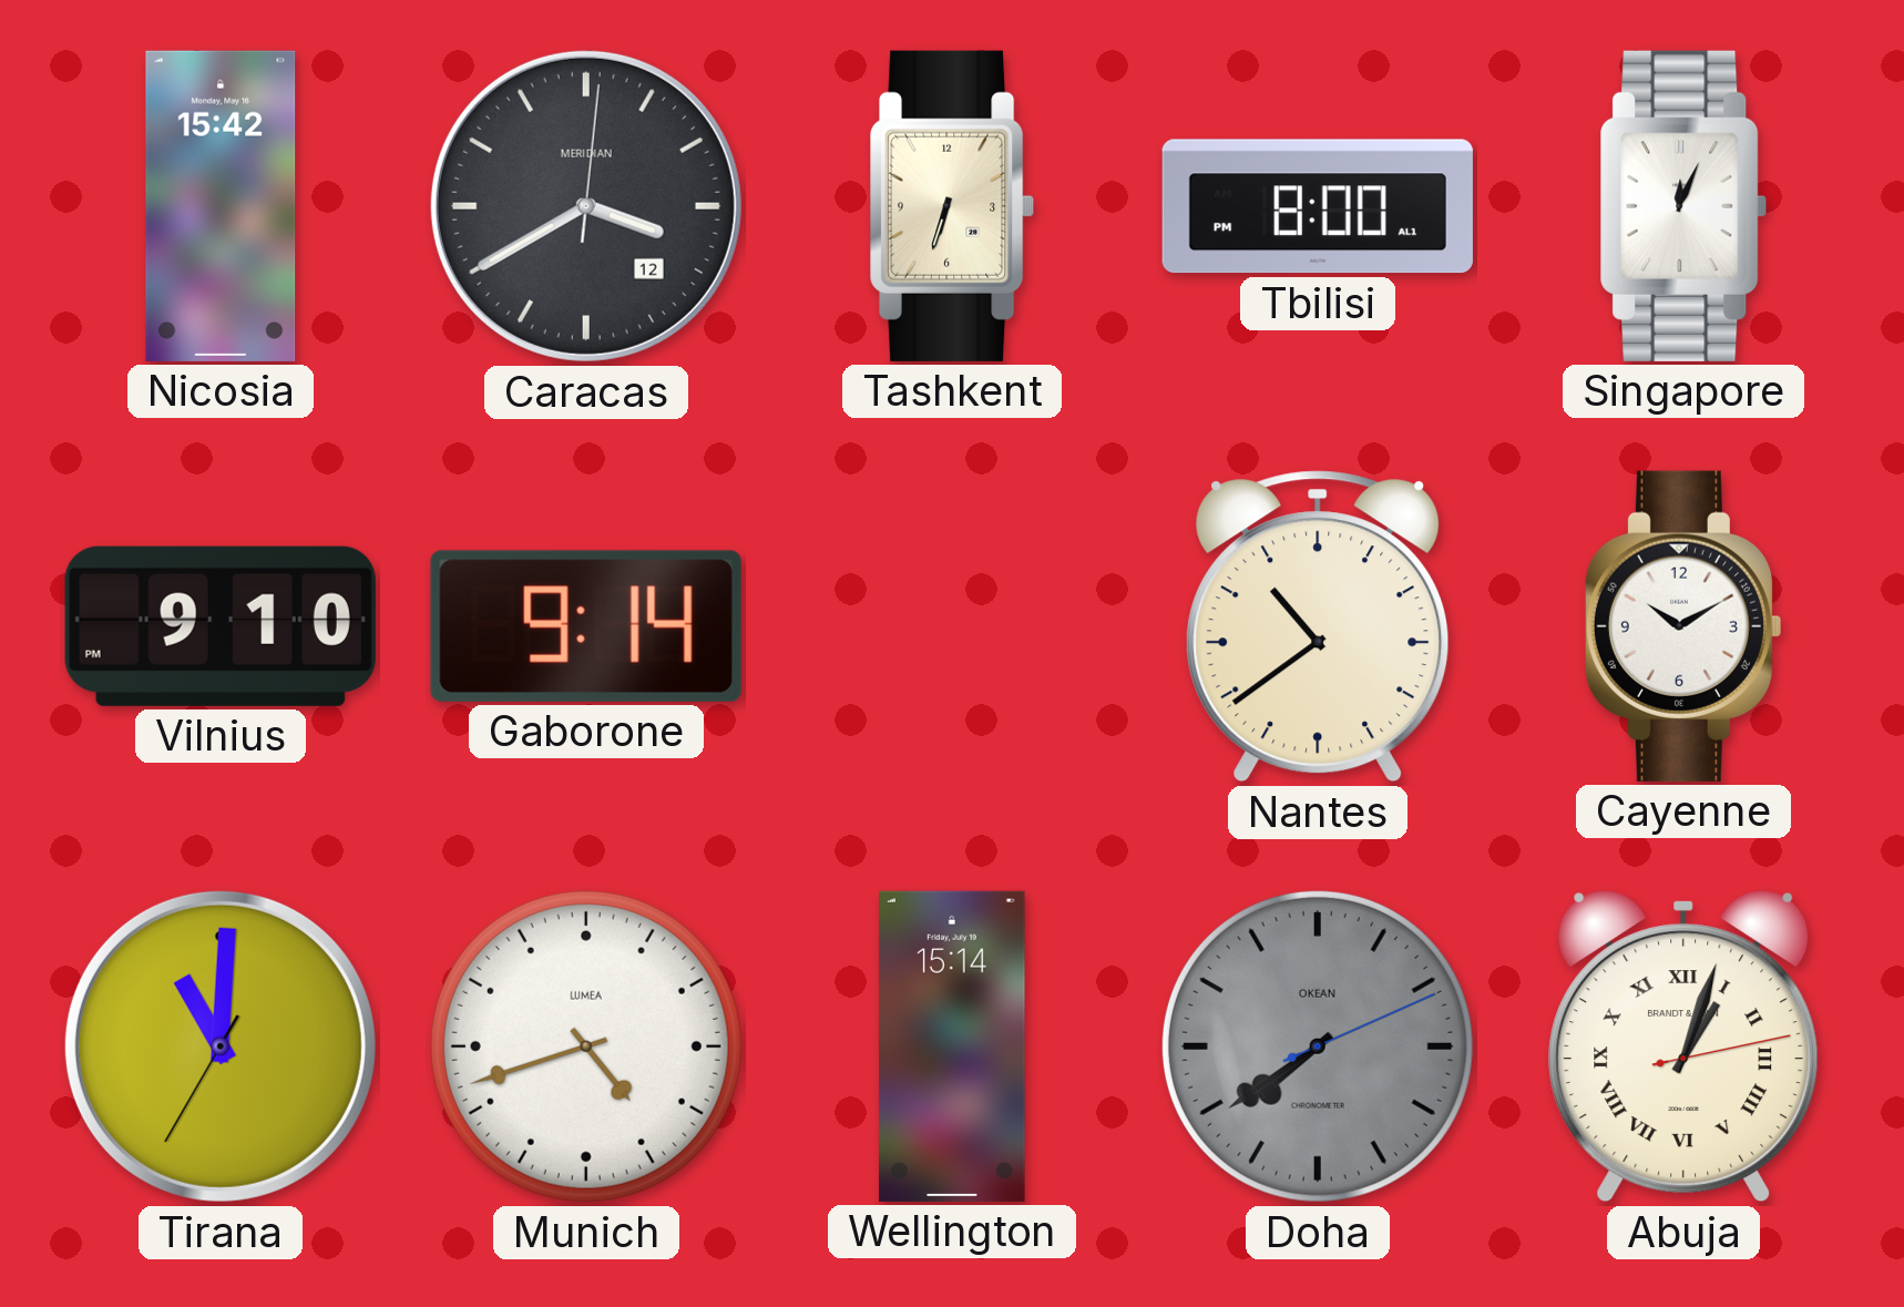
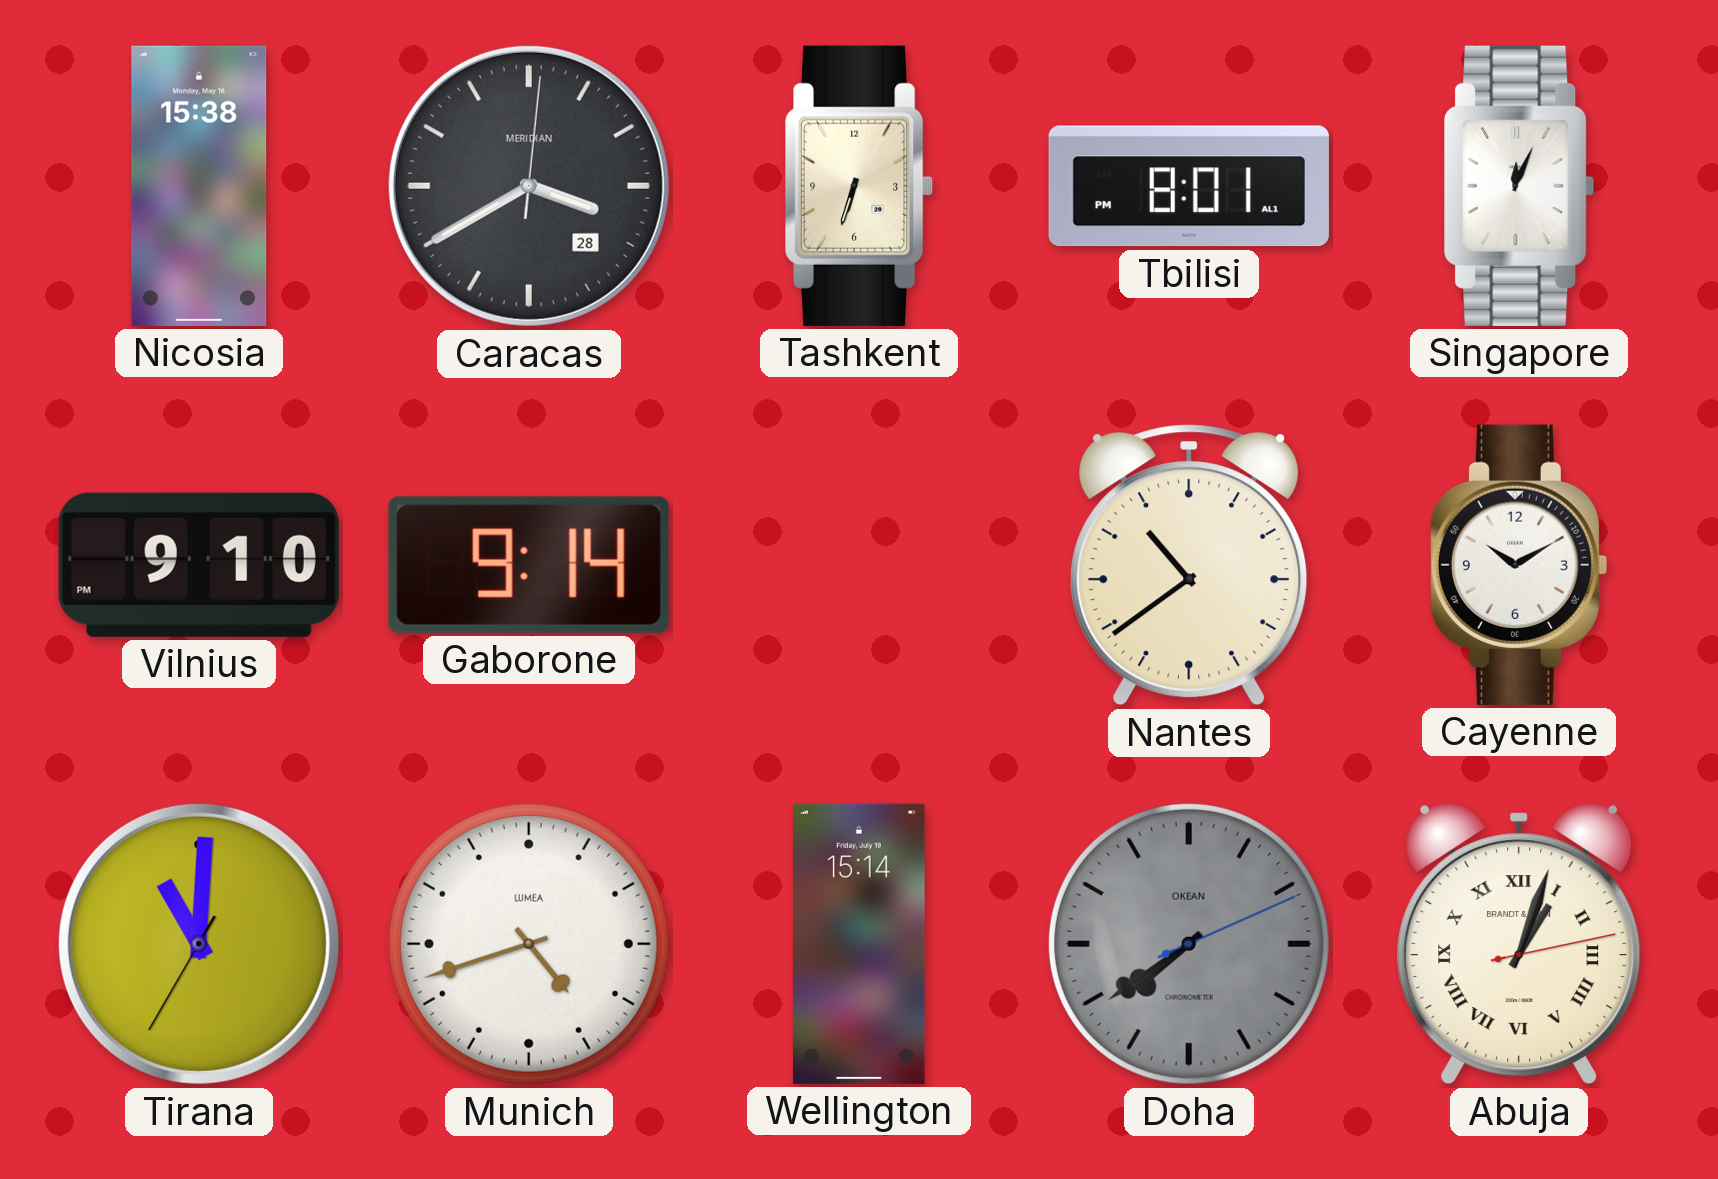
Nicosia: 15:42 -> 15:38 (199, 186)
Caracas date: 12 -> 28 (529, 186)
Tbilisi: 8:00 -> 8:01 (1189, 186)
